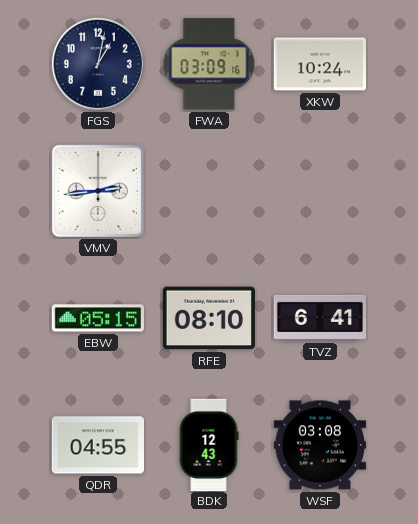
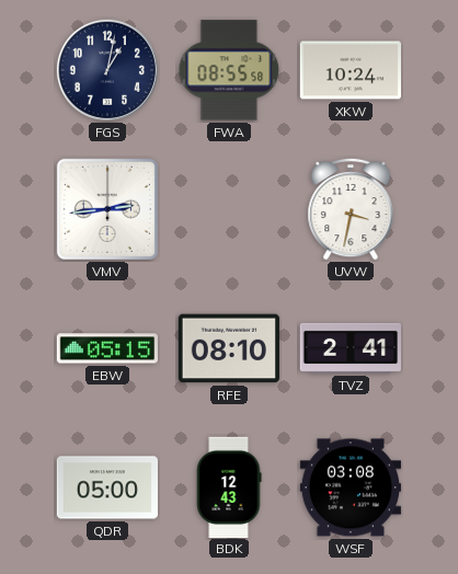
FWA: 03:09 -> 08:55 (229, 70)
UVW: none -> 3:32 (351, 209)
TVZ: 6:41 -> 2:41 (350, 348)
QDR: 04:55 -> 05:00 (106, 487)
